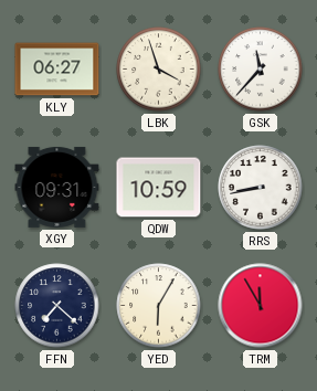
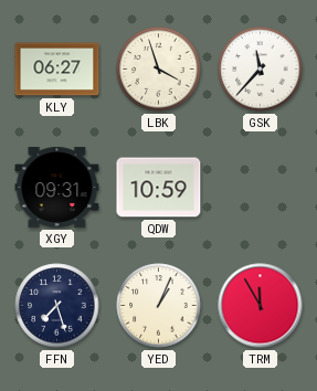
RRS: 8:43 -> none (261, 188)
FFN: 7:22 -> 7:27 (57, 306)
YED: 6:05 -> 1:04 (159, 306)
